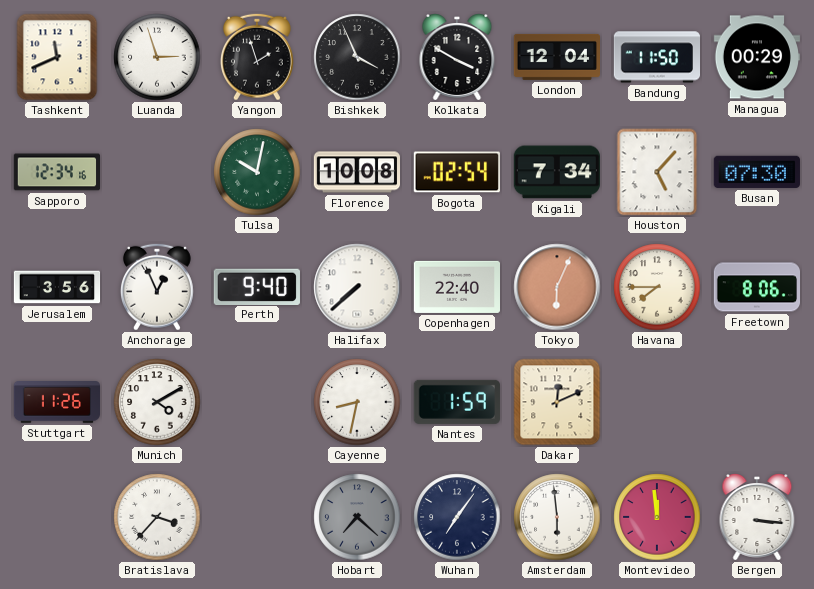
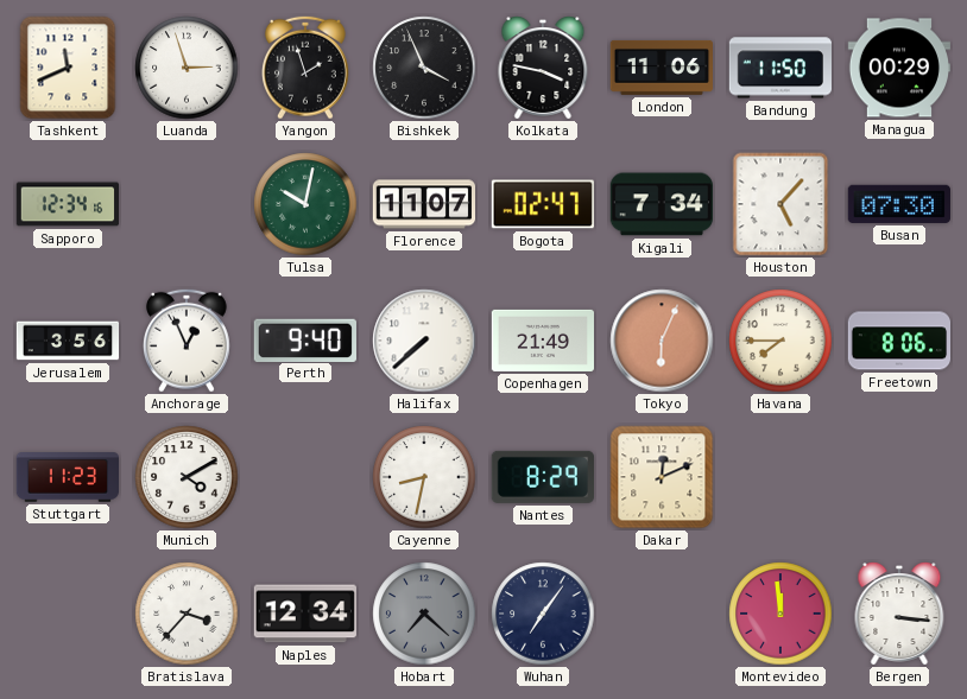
Kolkata: 3:50 -> 3:47 (543, 68)
London: 12:04 -> 11:06 (661, 68)
Florence: 10:08 -> 11:07 (423, 204)
Bogota: 02:54 -> 02:47 (543, 204)
Copenhagen: 22:40 -> 21:49 (542, 341)
Stuttgart: 11:26 -> 11:23 (67, 477)
Nantes: 1:59 -> 8:29 (543, 477)
Naples: none -> 12:34 (305, 614)
Amsterdam: 5:59 -> none (557, 517)
